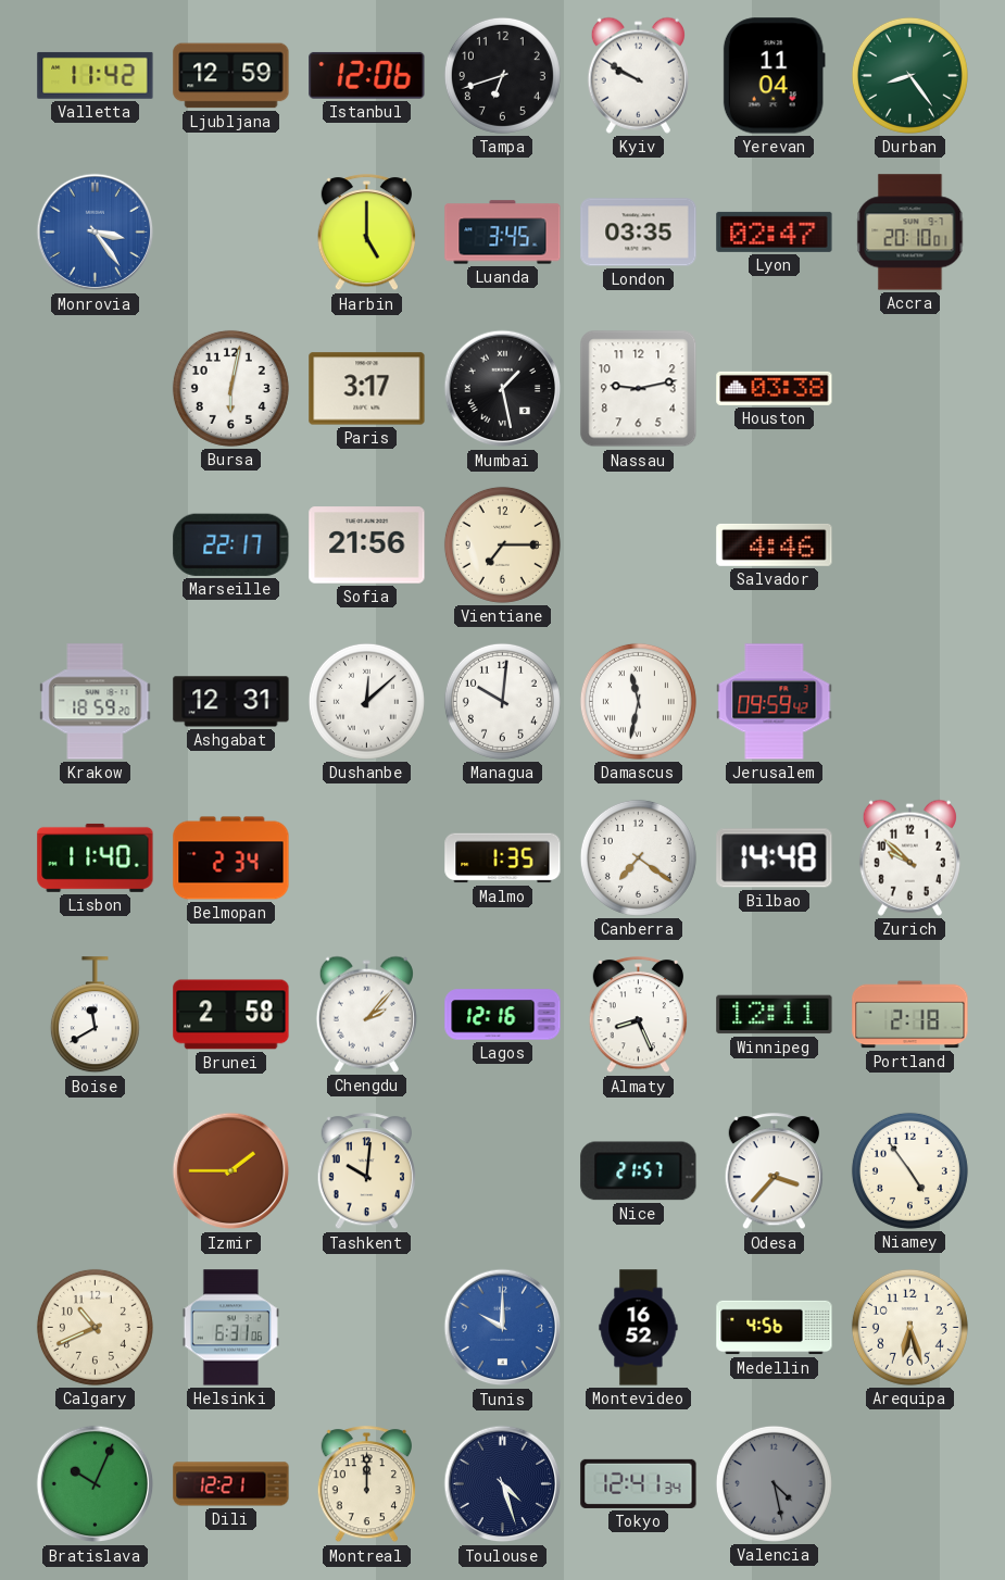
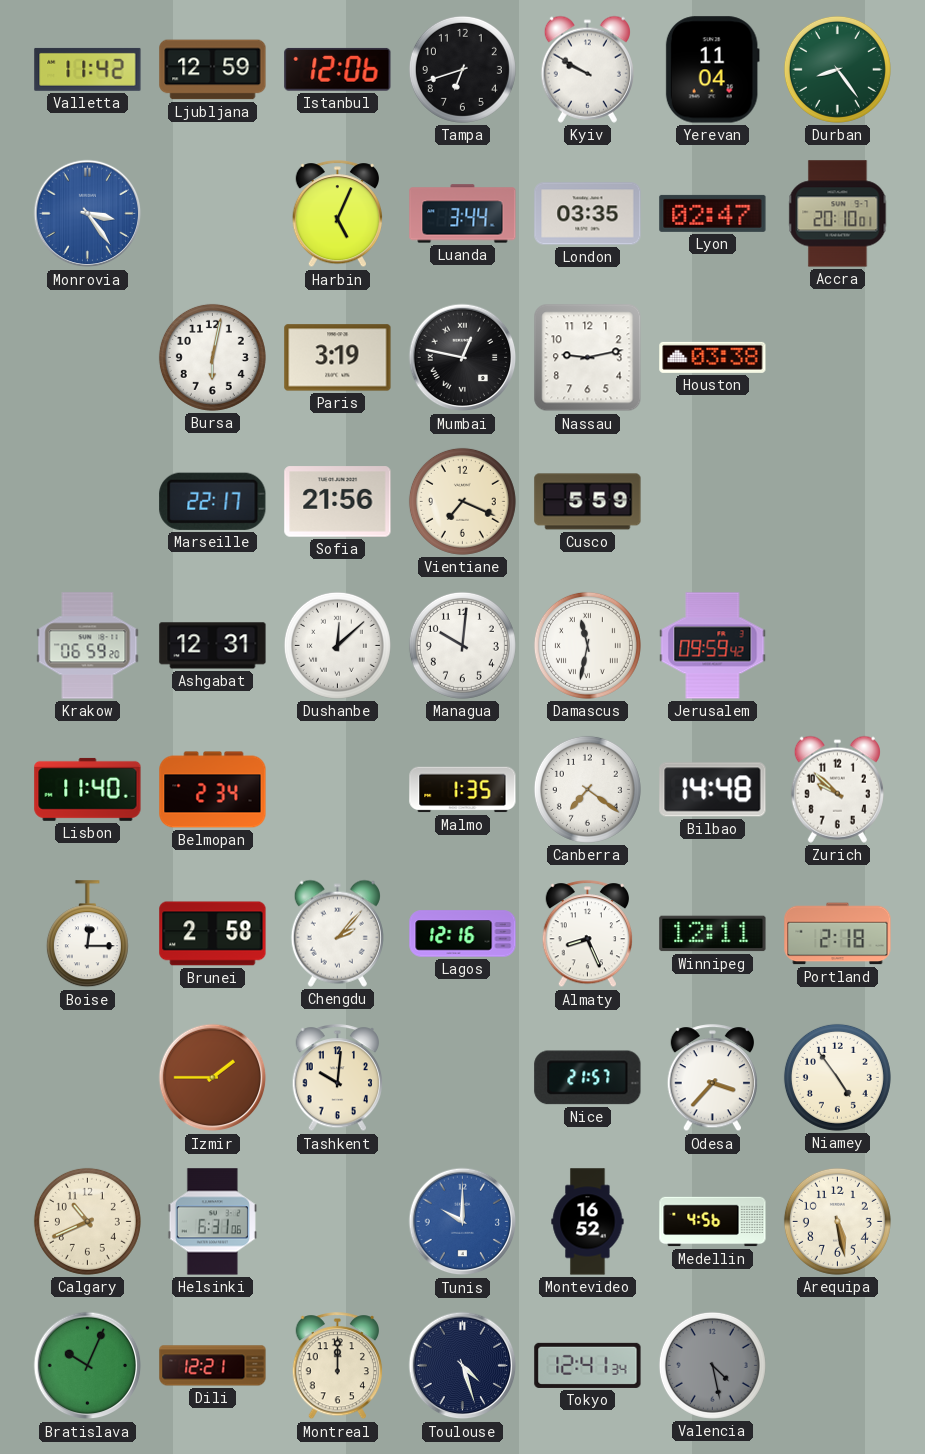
Harbin: 5:00 -> 5:04 (337, 214)
Luanda: 3:45 -> 3:44 (463, 214)
Paris: 3:17 -> 3:19 (338, 358)
Mumbai: 1:28 -> 12:47 (463, 358)
Vientiane: 7:15 -> 7:19 (462, 501)
Cusco: none -> 5:59 (588, 502)
Salvador: 4:46 -> none (775, 544)
Krakow: 18:59 -> 06:59 (88, 646)
Boise: 11:40 -> 12:15 (87, 934)
Arequipa: 6:27 -> 5:28 (837, 1221)
